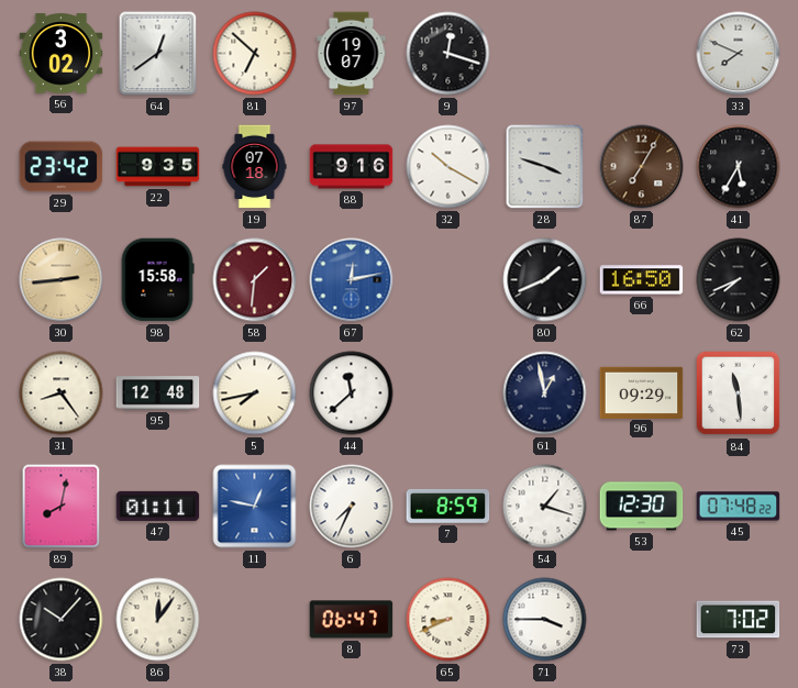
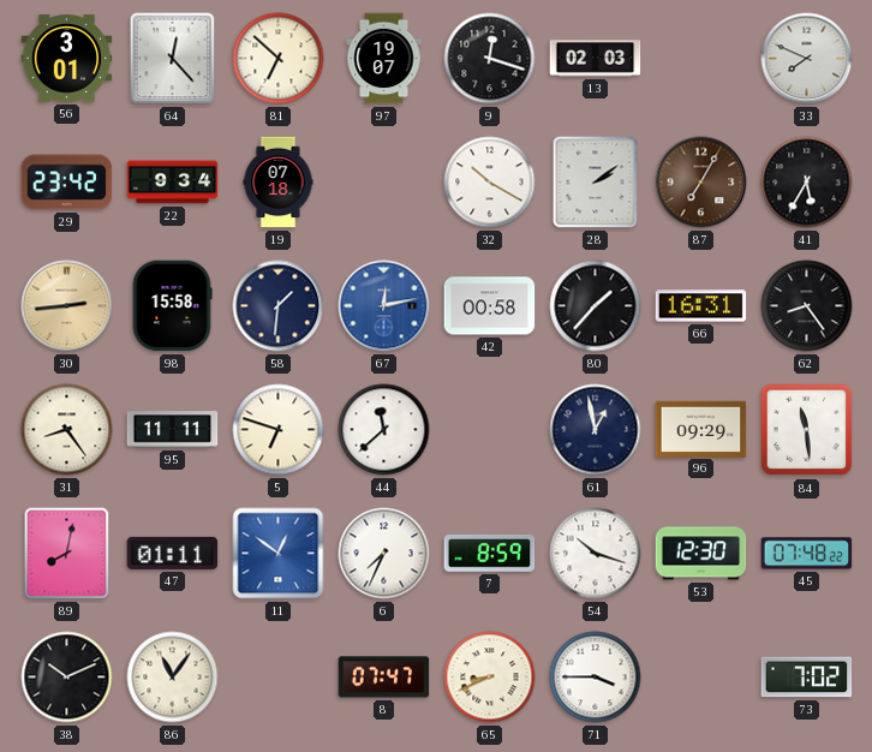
56: 3:02 -> 3:01 (67, 59)
64: 12:39 -> 12:23 (173, 59)
13: none -> 02:03 (596, 59)
22: 9:35 -> 9:34 (173, 183)
88: 9:16 -> none (352, 167)
28: 3:48 -> 2:09 (596, 183)
58 dial: burgundy -> navy (279, 306)
42: none -> 00:58 (490, 306)
80: 1:41 -> 1:37 (596, 306)
66: 16:50 -> 16:31 (701, 306)
62: 7:41 -> 8:24 (807, 306)
95: 12:48 -> 11:11 (173, 430)
5: 7:43 -> 6:48 (279, 430)
11: 12:47 -> 12:51 (279, 554)
54: 1:18 -> 10:18 (596, 554)
38: 10:07 -> 10:11 (67, 678)
86: 12:06 -> 11:06 (173, 678)
8: 06:47 -> 07:47 (384, 678)
